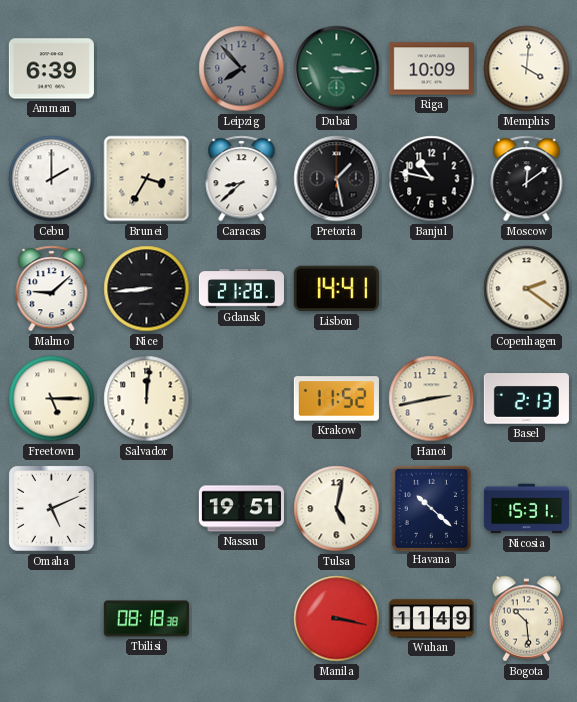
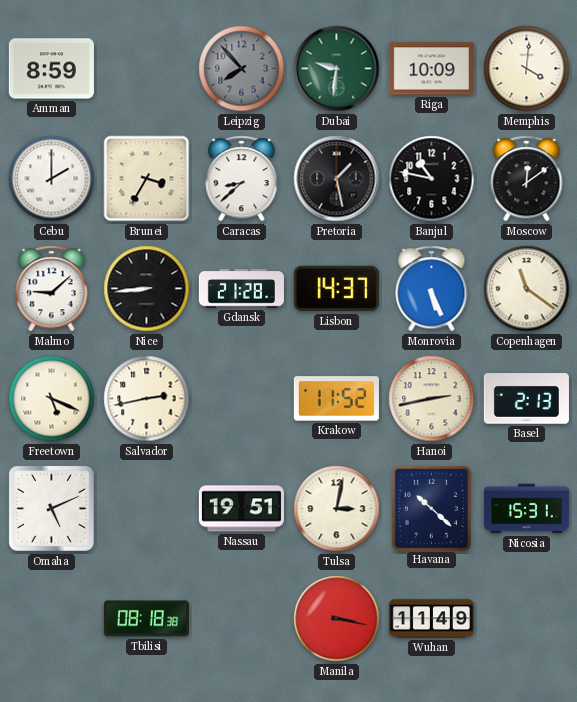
Amman: 6:39 -> 8:59 (51, 69)
Dubai: 3:16 -> 9:31 (337, 69)
Lisbon: 14:41 -> 14:37 (336, 289)
Monrovia: none -> 5:26 (432, 289)
Copenhagen: 2:21 -> 11:21 (527, 289)
Freetown: 5:15 -> 5:19 (52, 399)
Salvador: 12:01 -> 2:43 (147, 399)
Tulsa: 5:02 -> 3:02 (337, 509)
Bogota: 10:29 -> none (527, 619)
